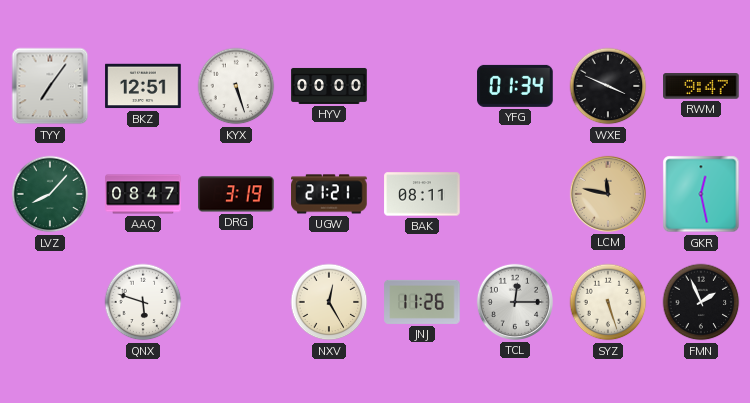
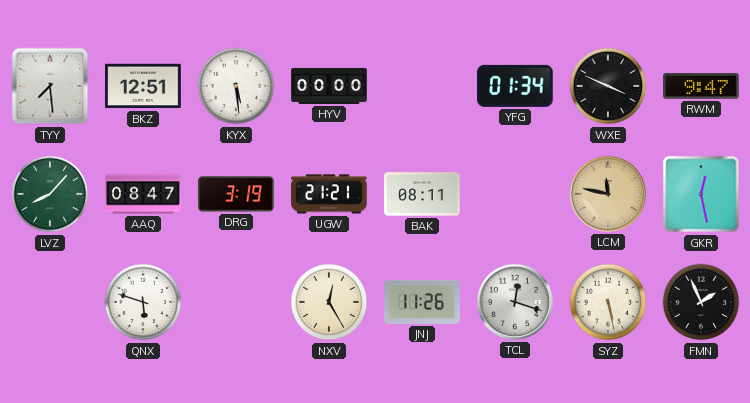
TYY: 7:06 -> 7:29 (50, 86)
KYX: 5:27 -> 5:29 (236, 86)
TCL: 12:15 -> 12:18 (515, 302)
SYZ: 5:27 -> 5:28 (608, 302)
